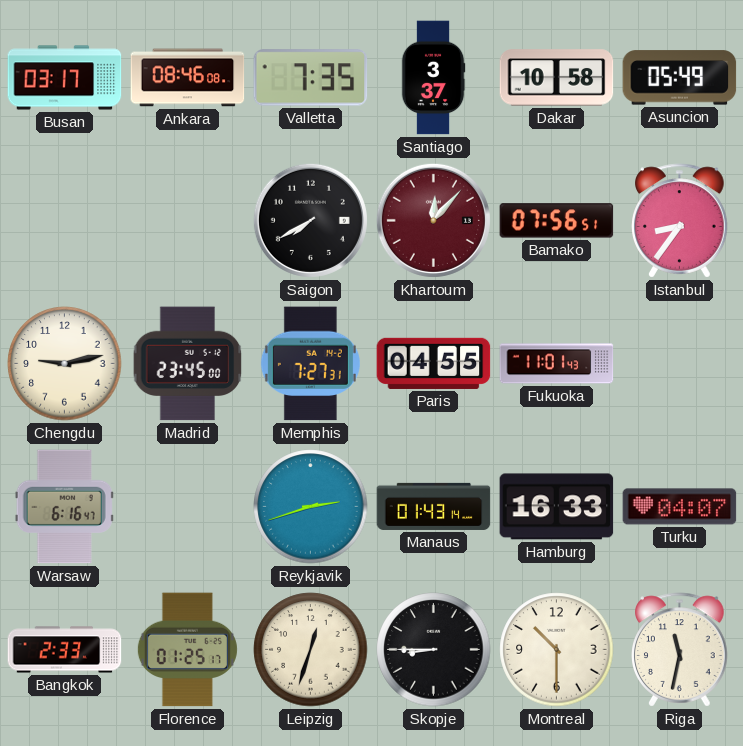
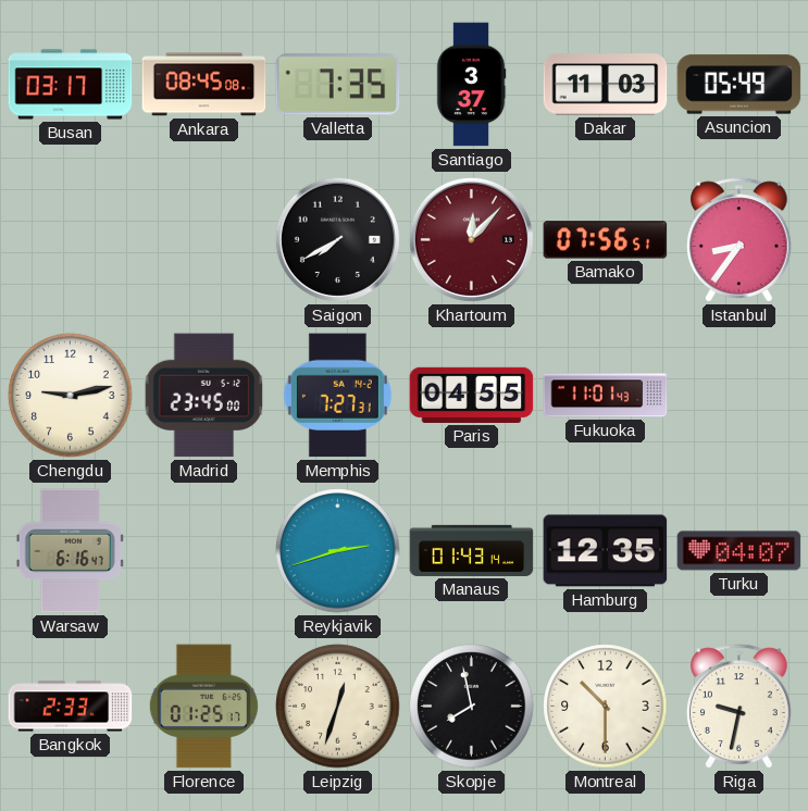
Ankara: 08:46 -> 08:45 (204, 85)
Dakar: 10:58 -> 11:03 (606, 85)
Hamburg: 16:33 -> 12:35 (606, 551)
Skopje: 8:45 -> 7:58 (472, 707)
Riga: 11:32 -> 9:32 (739, 707)
